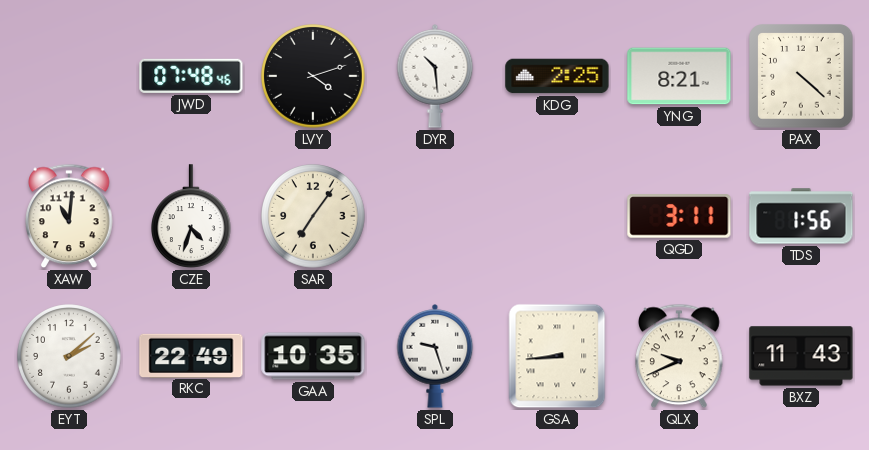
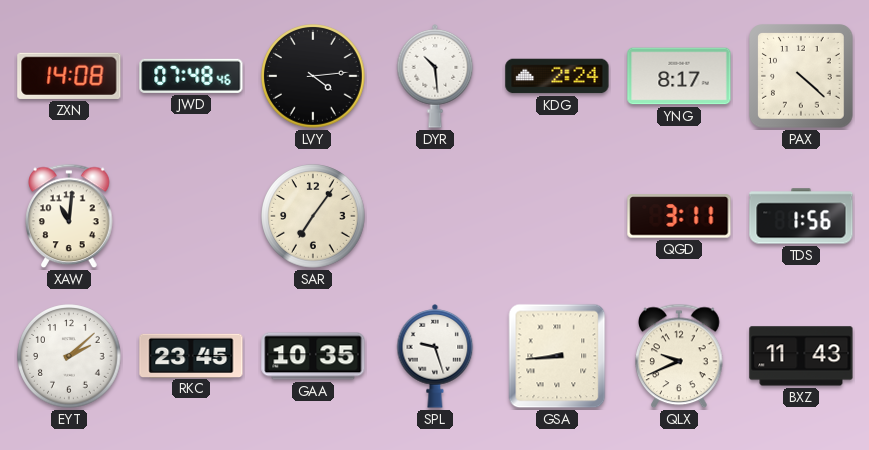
ZXN: none -> 14:08 (69, 76)
LVY: 4:12 -> 4:14 (313, 76)
KDG: 2:25 -> 2:24 (557, 76)
YNG: 8:21 -> 8:17 (679, 76)
CZE: 4:33 -> none (192, 216)
RKC: 22:49 -> 23:45 (191, 355)
